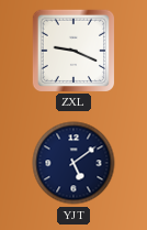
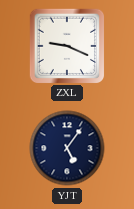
YJT: 5:09 -> 5:06 (67, 148)
